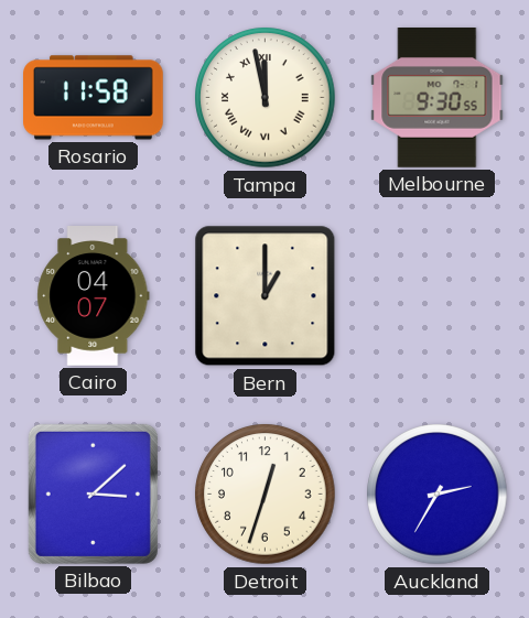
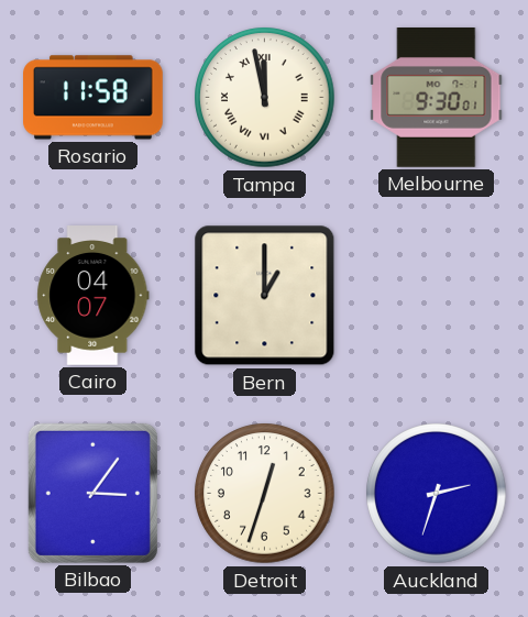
Melbourne: 9:30:55 -> 9:30:01 (437, 98)
Bilbao: 3:08 -> 3:06 (92, 493)
Auckland: 2:35 -> 2:33 (437, 494)
